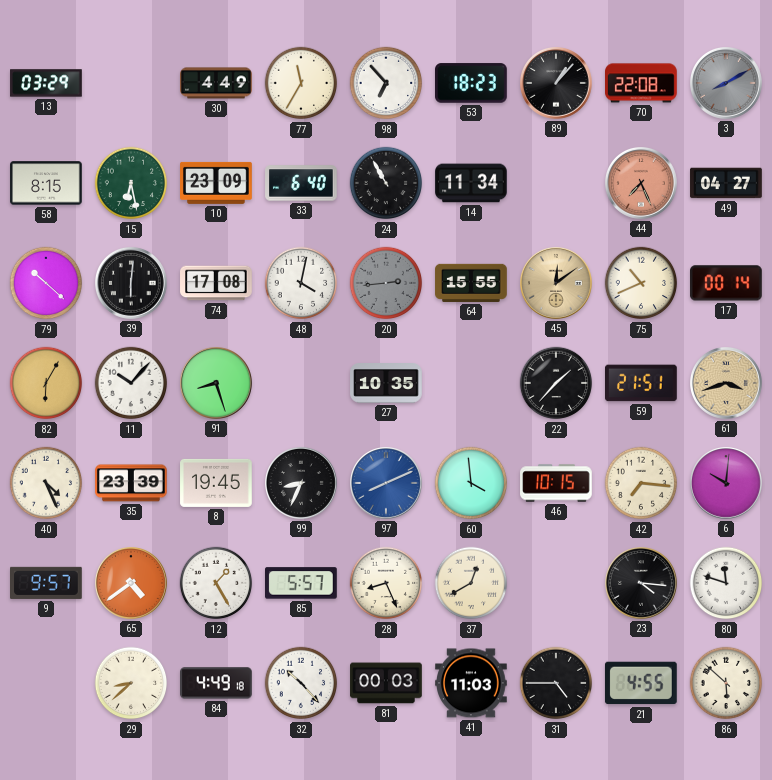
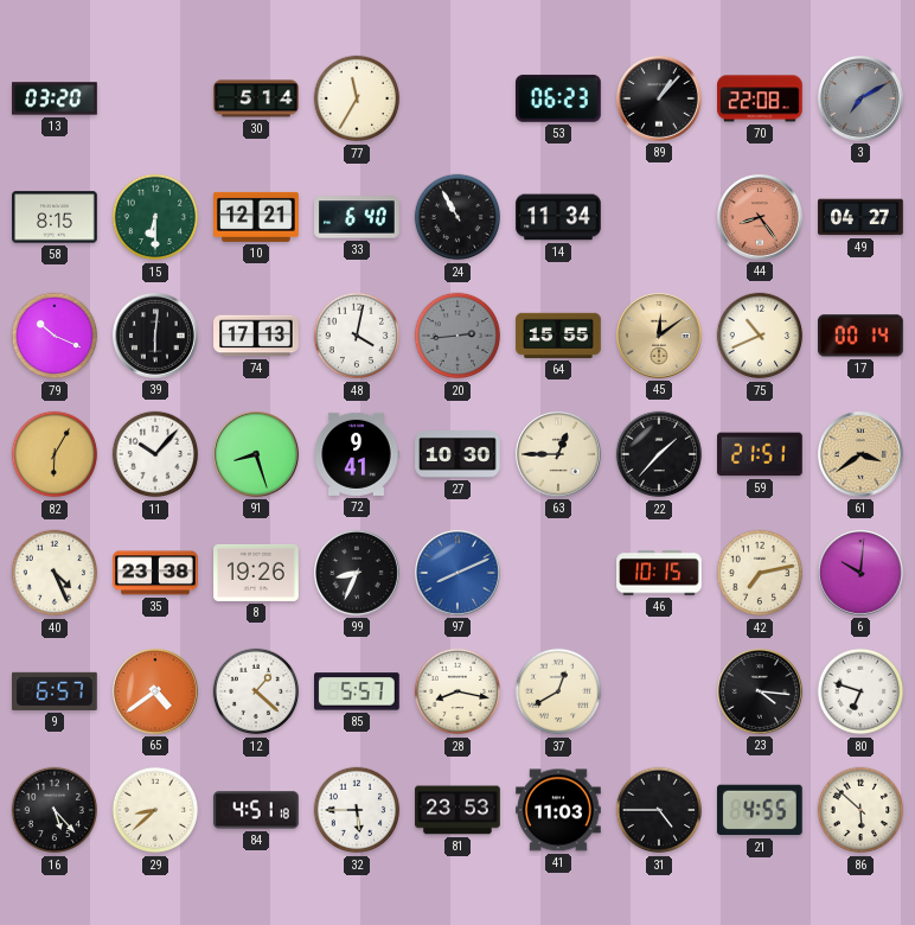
13: 03:29 -> 03:20 (55, 98)
30: 4:49 -> 5:14 (256, 98)
98: 6:53 -> none (386, 83)
53: 18:23 -> 06:23 (559, 98)
3: 8:10 -> 7:10 (862, 100)
15: 6:28 -> 6:30 (155, 217)
10: 23:09 -> 12:21 (256, 217)
44: 7:26 -> 8:24 (761, 218)
79: 10:22 -> 10:19 (55, 336)
74: 17:08 -> 17:13 (256, 336)
72: none -> 9:41 (357, 454)
27: 10:35 -> 10:30 (457, 455)
63: none -> 12:45 (559, 455)
61: 3:42 -> 3:39 (862, 455)
35: 23:39 -> 23:38 (155, 573)
8: 19:45 -> 19:26 (256, 573)
60: 3:59 -> none (471, 483)
42: 7:16 -> 7:13 (760, 573)
9: 9:57 -> 6:57 (56, 691)
12: 1:25 -> 1:22 (256, 691)
28: 8:26 -> 8:17 (457, 691)
80: 11:48 -> 6:48 (860, 691)
16: none -> 5:23 (55, 810)
84: 4:49 -> 4:51 (257, 810)
32: 10:23 -> 5:45 (357, 810)
81: 00:03 -> 23:53 (457, 810)
